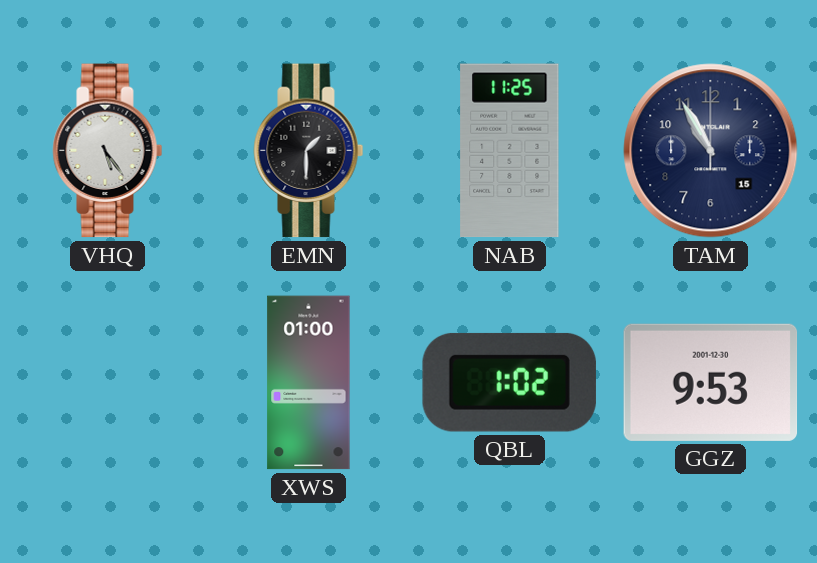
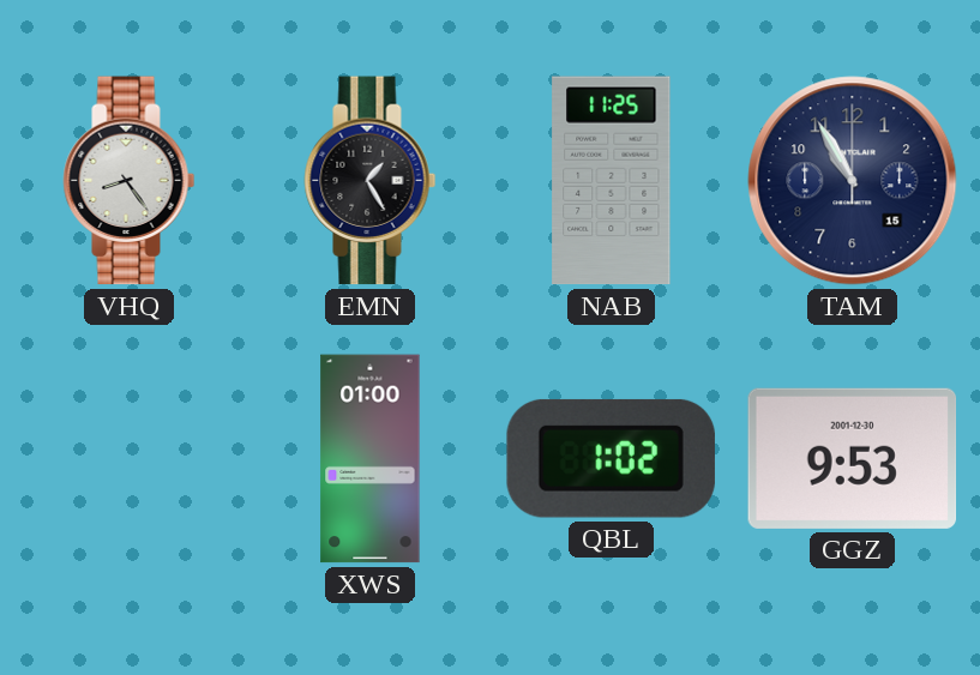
VHQ: 5:24 -> 8:24 (130, 181)
EMN: 1:30 -> 1:25 (371, 181)
